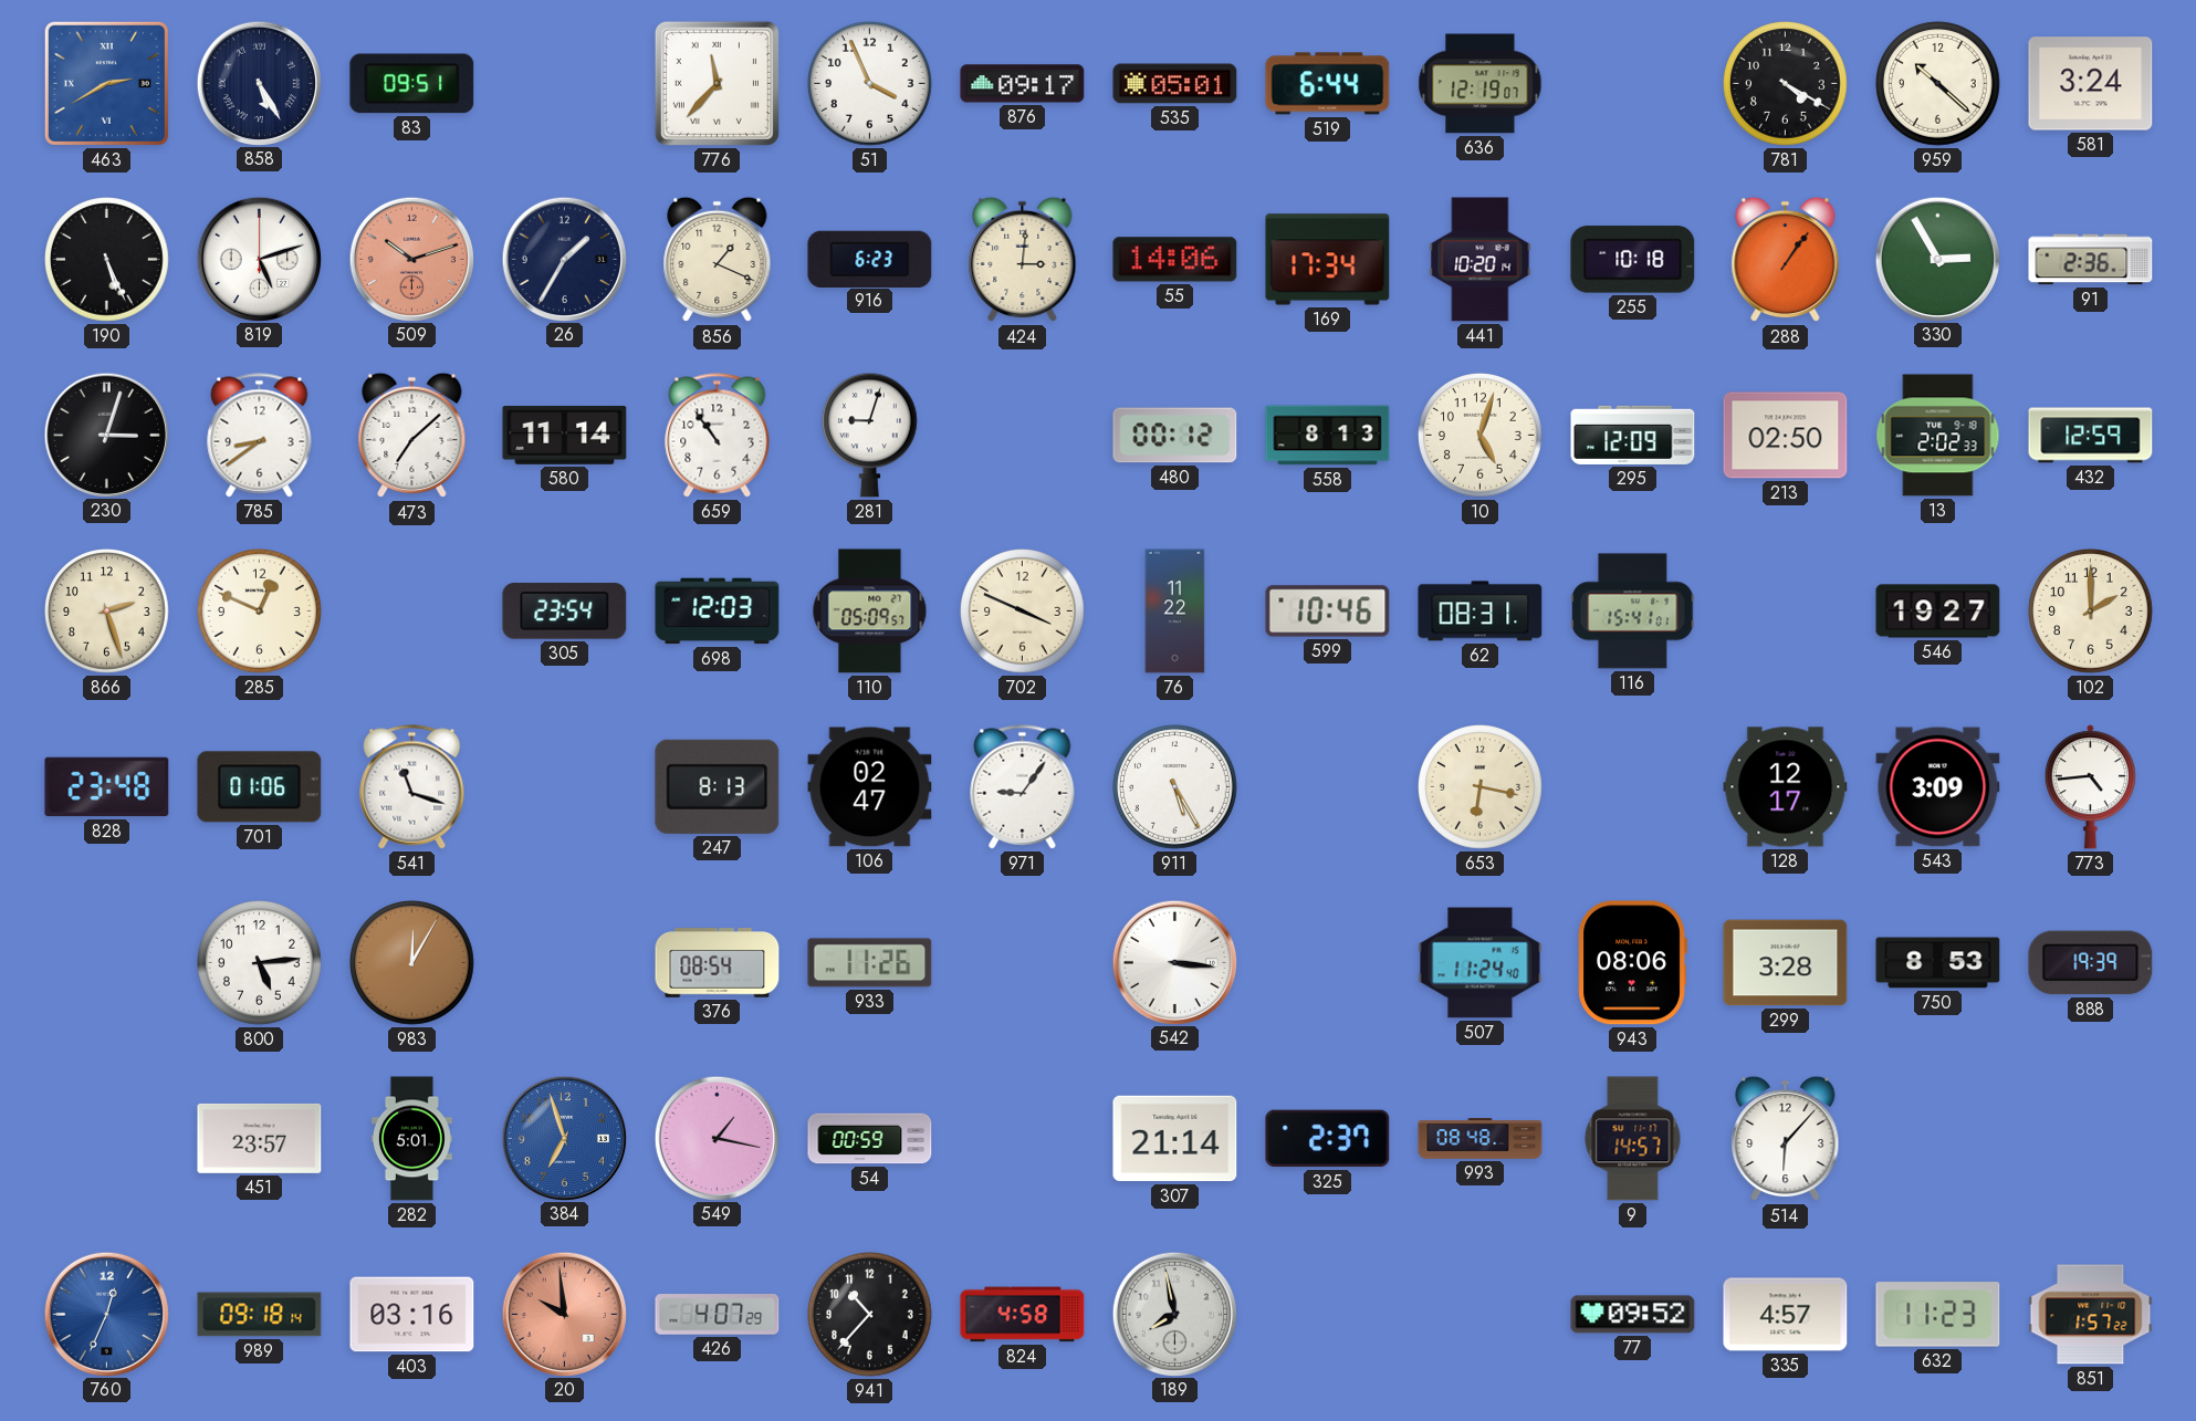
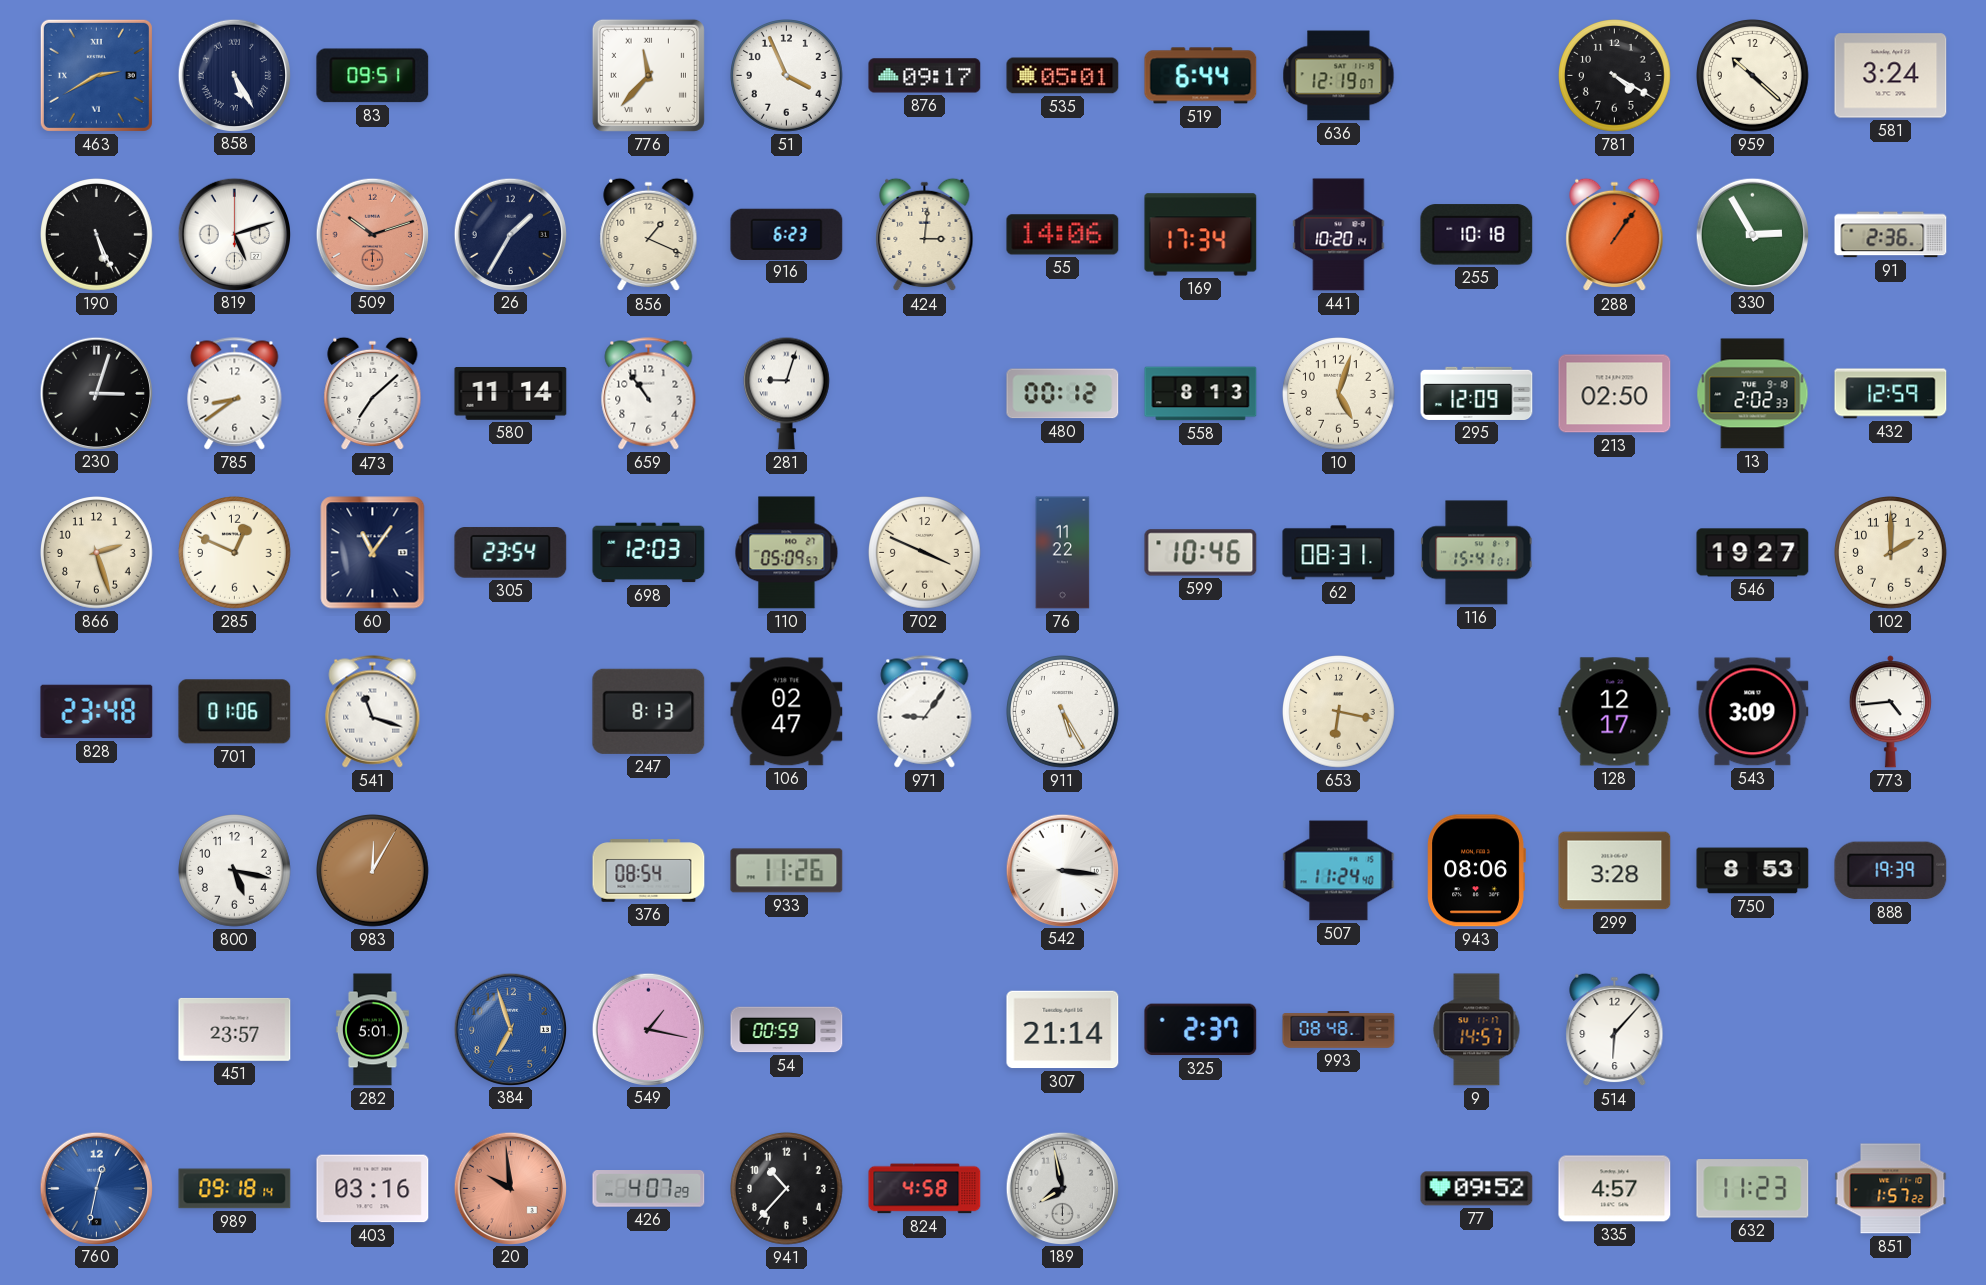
60: none -> 11:06 (373, 553)
800: 5:14 -> 5:17 (235, 871)
760: 12:34 -> 12:32 (96, 1188)
